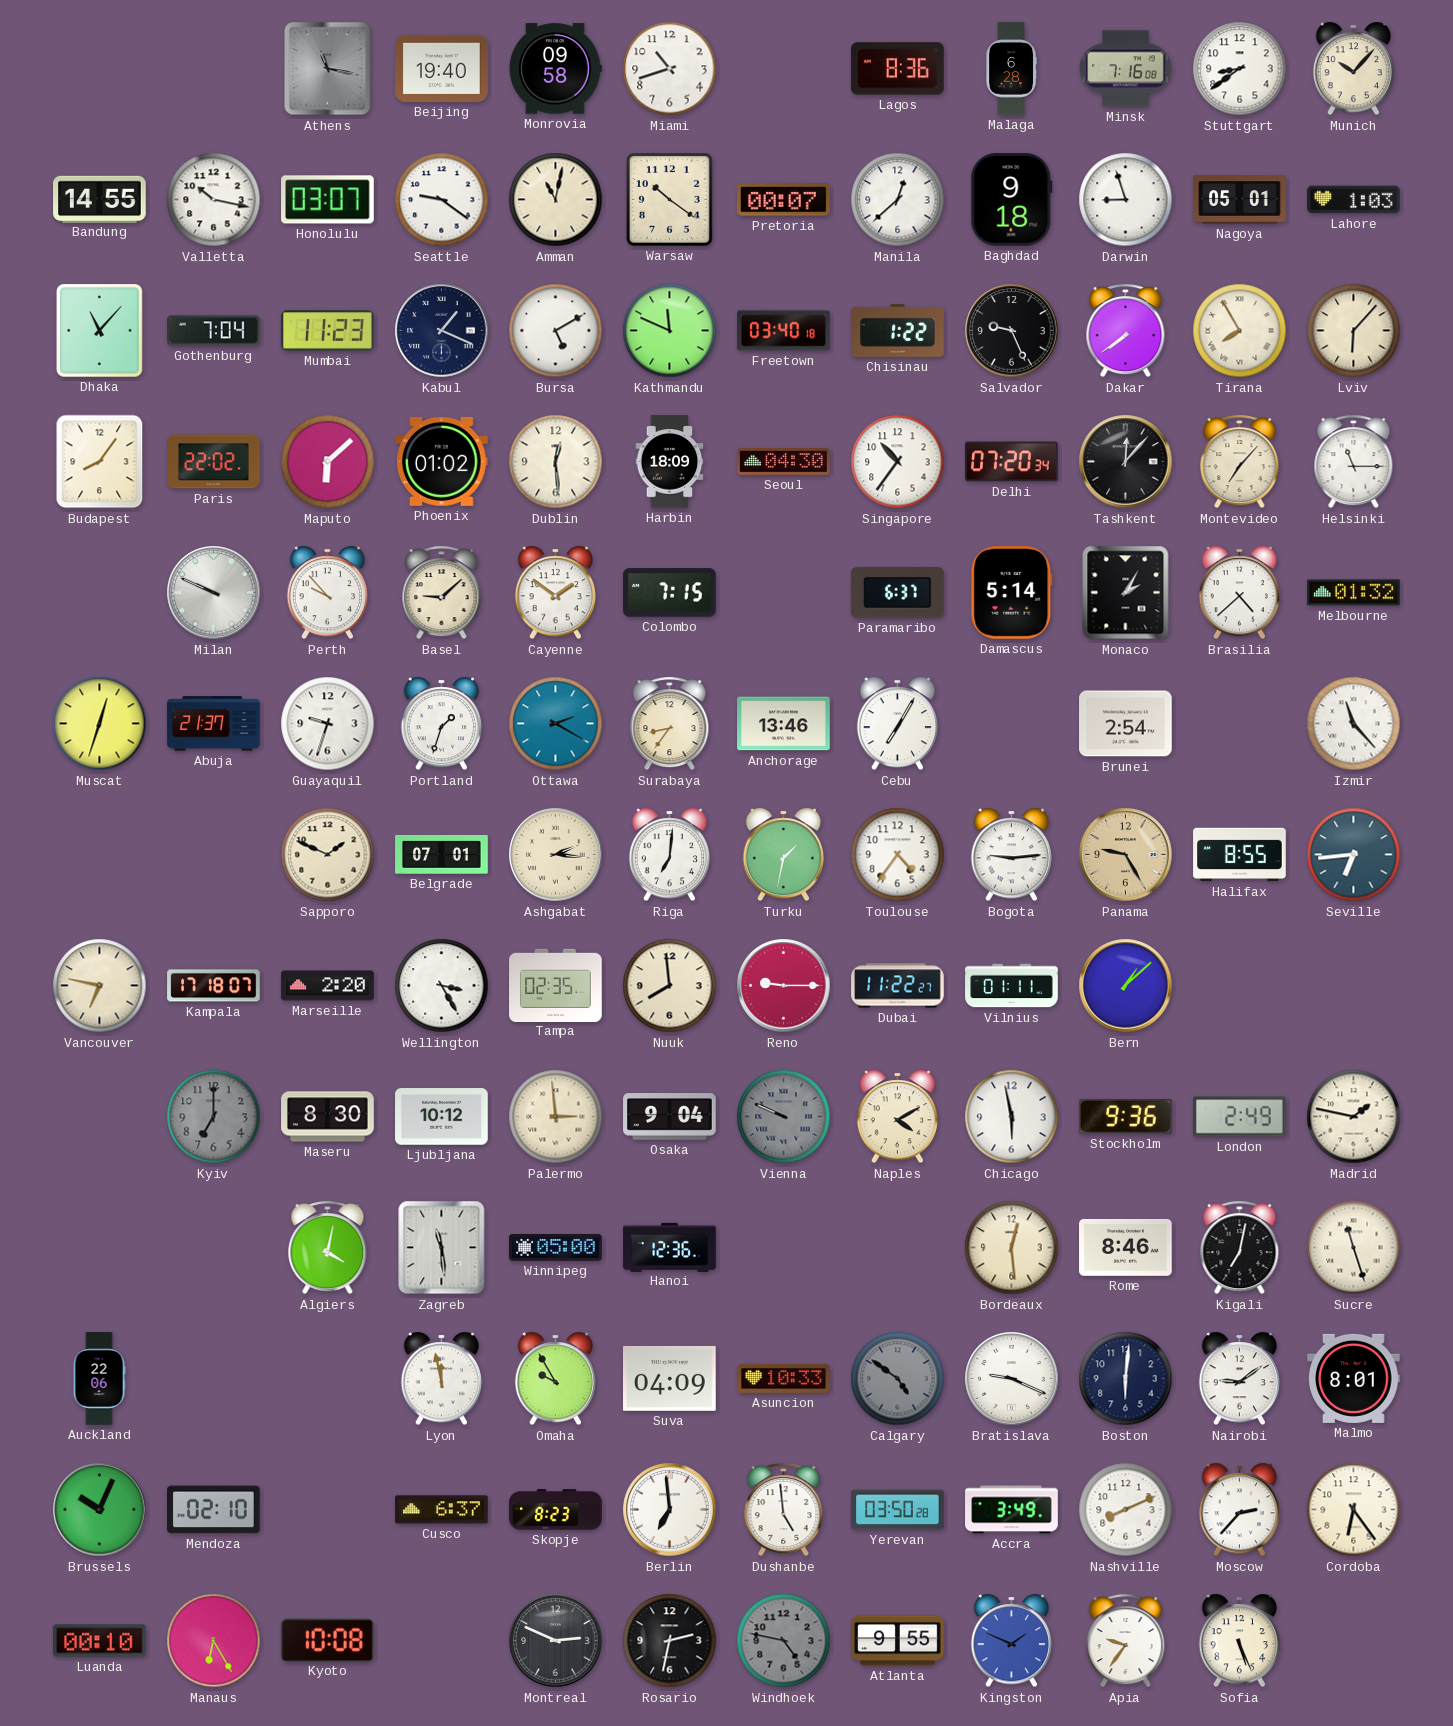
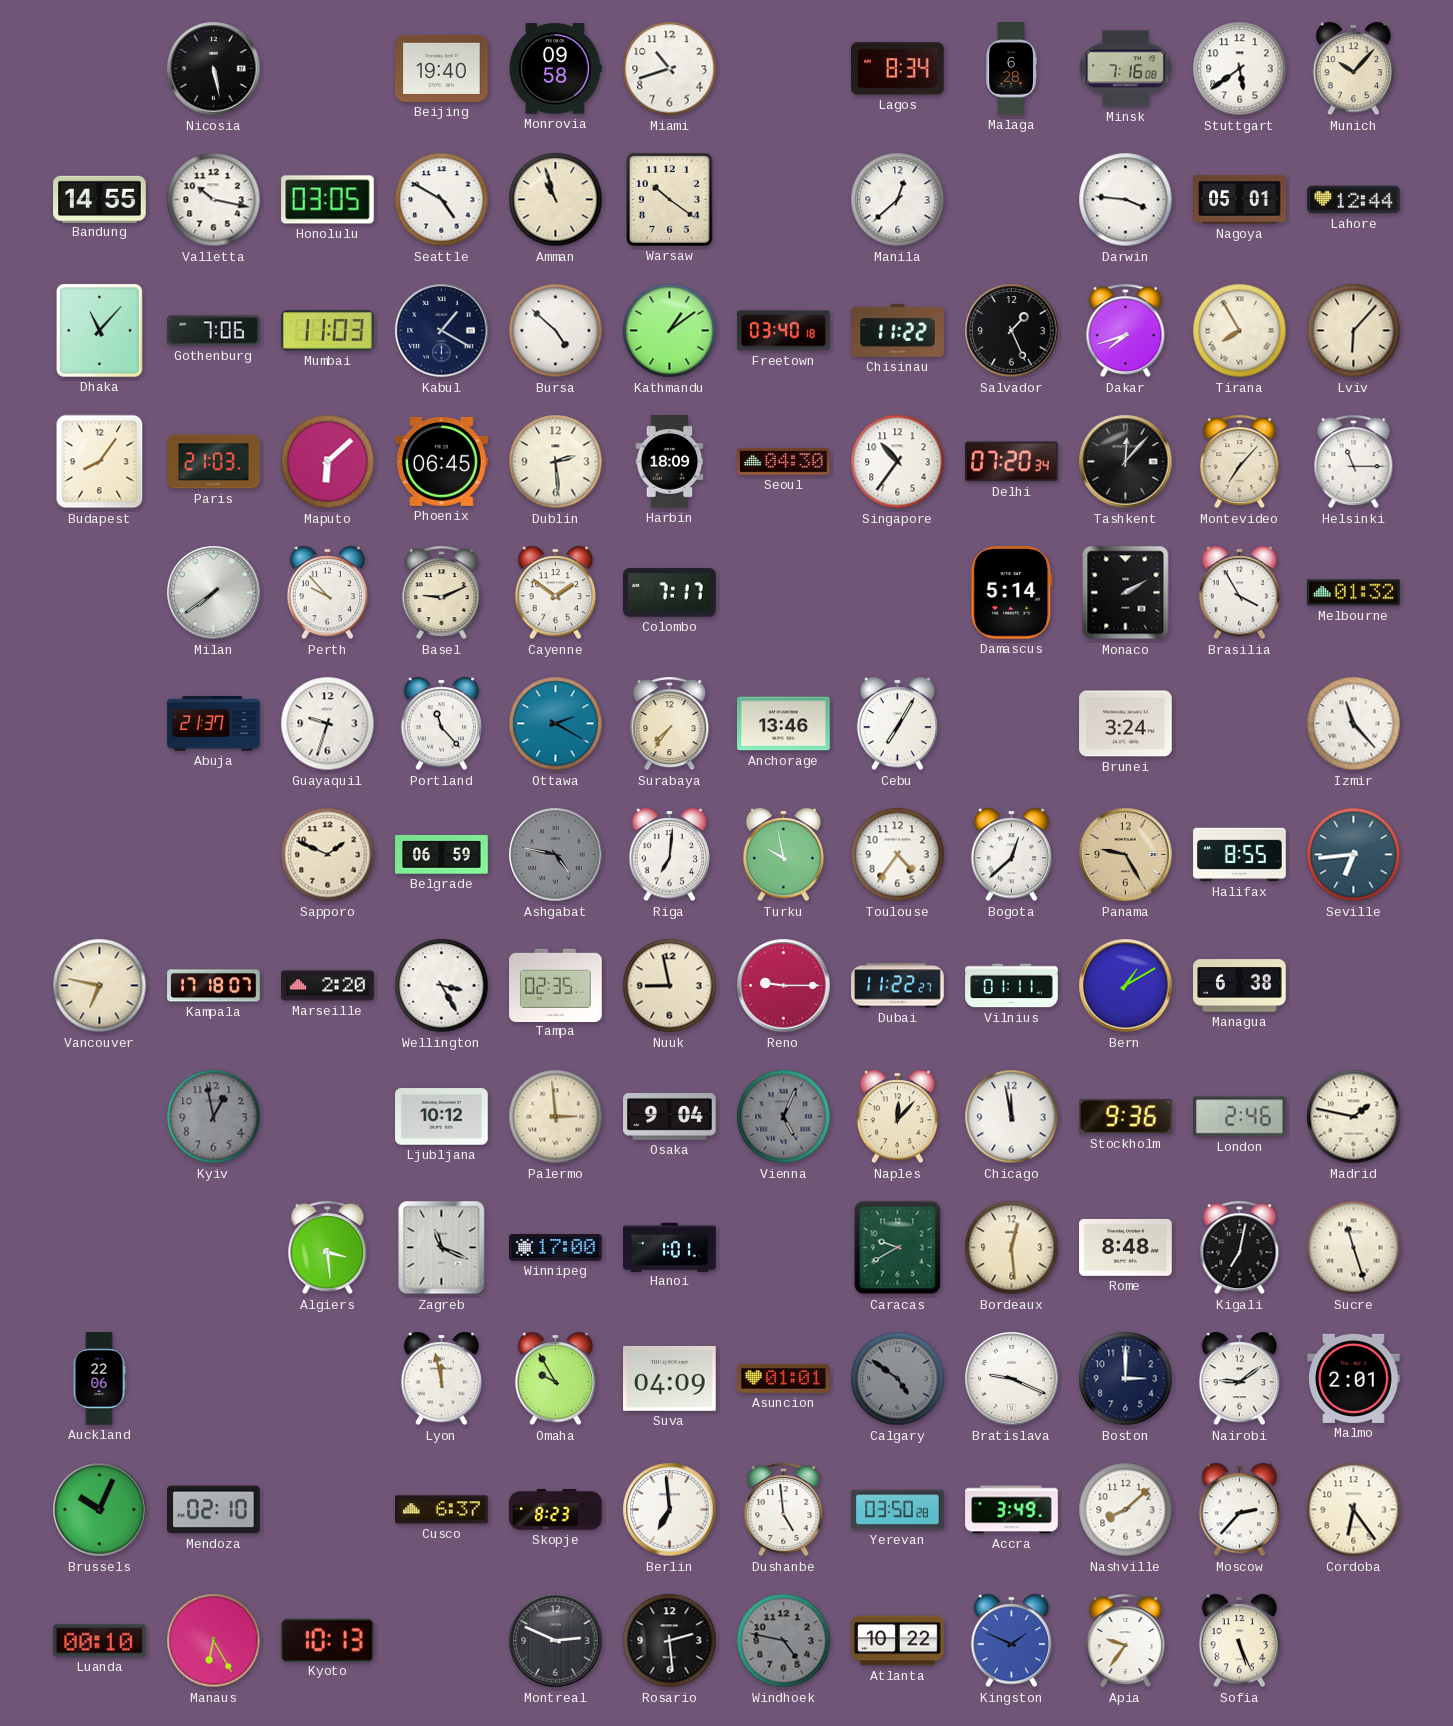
Nicosia: none -> 5:28 (214, 69)
Athens: 11:17 -> none (328, 69)
Lagos: 8:36 -> 8:34 (898, 69)
Stuttgart: 8:39 -> 5:39 (1240, 69)
Honolulu: 03:07 -> 03:05 (328, 200)
Seattle: 9:21 -> 4:50 (442, 200)
Amman: 11:02 -> 10:57 (556, 200)
Pretoria: 00:07 -> none (784, 200)
Baghdad: 9:18 -> none (1012, 200)
Darwin: 8:57 -> 3:46 (1126, 200)
Lahore: 1:03 -> 12:44 (1354, 200)
Gothenburg: 7:04 -> 7:06 (214, 331)
Mumbai: 11:23 -> 11:03 (328, 331)
Kabul: 1:19 -> 1:20 (442, 331)
Bursa: 5:10 -> 4:52 (556, 331)
Kathmandu: 11:49 -> 1:09 (670, 331)
Chisinau: 1:22 -> 11:22 (898, 330)
Salvador: 9:26 -> 1:26 (1012, 331)
Dakar: 7:39 -> 7:42 (1126, 331)
Paris: 22:02 -> 21:03 (214, 462)
Phoenix: 01:02 -> 06:45 (442, 461)
Dublin: 12:29 -> 2:29 (556, 462)
Milan: 9:49 -> 7:39 (214, 593)
Basel: 9:08 -> 9:11 (442, 593)
Colombo: 7:15 -> 7:17 (670, 593)
Paramaribo: 6:37 -> none (898, 593)
Monaco: 2:05 -> 2:10 (1126, 593)
Brasilia: 4:38 -> 3:55 (1240, 593)
Muscat: 12:33 -> none (100, 724)
Portland: 1:33 -> 11:23 (442, 724)
Surabaya: 8:36 -> 7:36 (670, 724)
Brunei: 2:54 -> 3:24 (1126, 724)
Belgrade: 07:01 -> 06:59 (442, 854)
Ashgabat: 2:16 -> 4:47 (556, 855)
Ashgabat dial: cream -> grey (556, 855)
Turku: 1:32 -> 9:58 (784, 855)
Bogota: 9:14 -> 12:38 (1012, 855)
Nuuk: 7:59 -> 8:58 (670, 986)
Bern: 1:08 -> 1:10 (1126, 986)
Managua: none -> 6:38 (1240, 986)
Kyiv: 7:00 -> 12:58 (214, 1117)
Maseru: 8:30 -> none (328, 1117)
Vienna: 9:49 -> 5:04 (784, 1117)
Naples: 4:10 -> 12:07 (898, 1117)
Chicago: 5:58 -> 11:58 (1012, 1117)
London: 2:49 -> 2:46 (1240, 1117)
Algiers: 4:02 -> 3:29 (328, 1248)
Zagreb: 11:29 -> 11:19 (442, 1248)
Winnipeg: 05:00 -> 17:00 (556, 1248)
Hanoi: 12:36 -> 1:01 (670, 1247)
Caracas: none -> 9:40 (898, 1248)
Rome: 8:46 -> 8:48 (1126, 1247)
Asuncion: 10:33 -> 01:01 (784, 1378)
Boston: 6:01 -> 3:00 (1126, 1379)
Malmo: 8:01 -> 2:01 (1354, 1378)
Nashville: 8:11 -> 8:08 (1126, 1510)
Kyoto: 10:08 -> 10:13 (327, 1640)
Rosario: 2:32 -> 2:29 (670, 1641)
Atlanta: 9:55 -> 10:22 (898, 1641)
